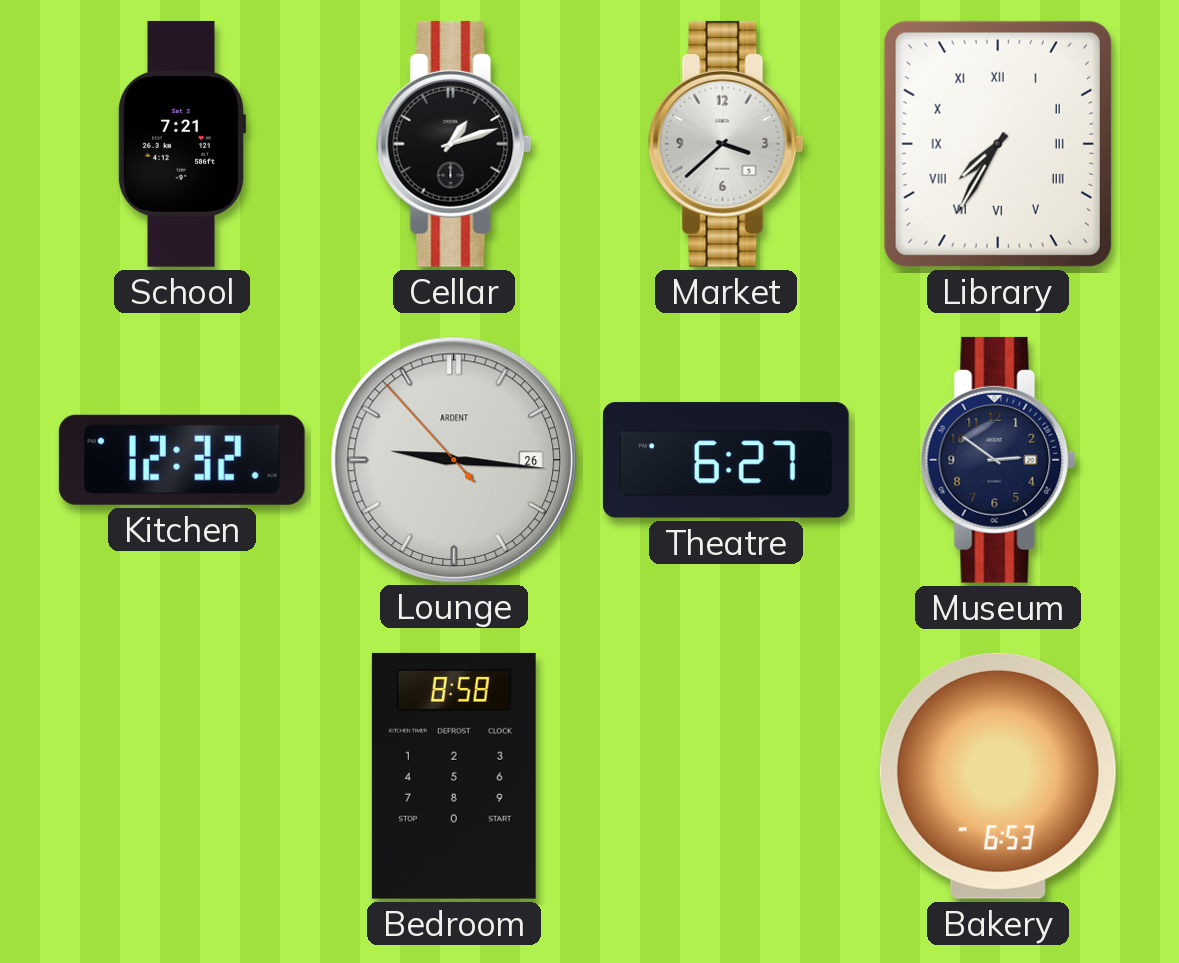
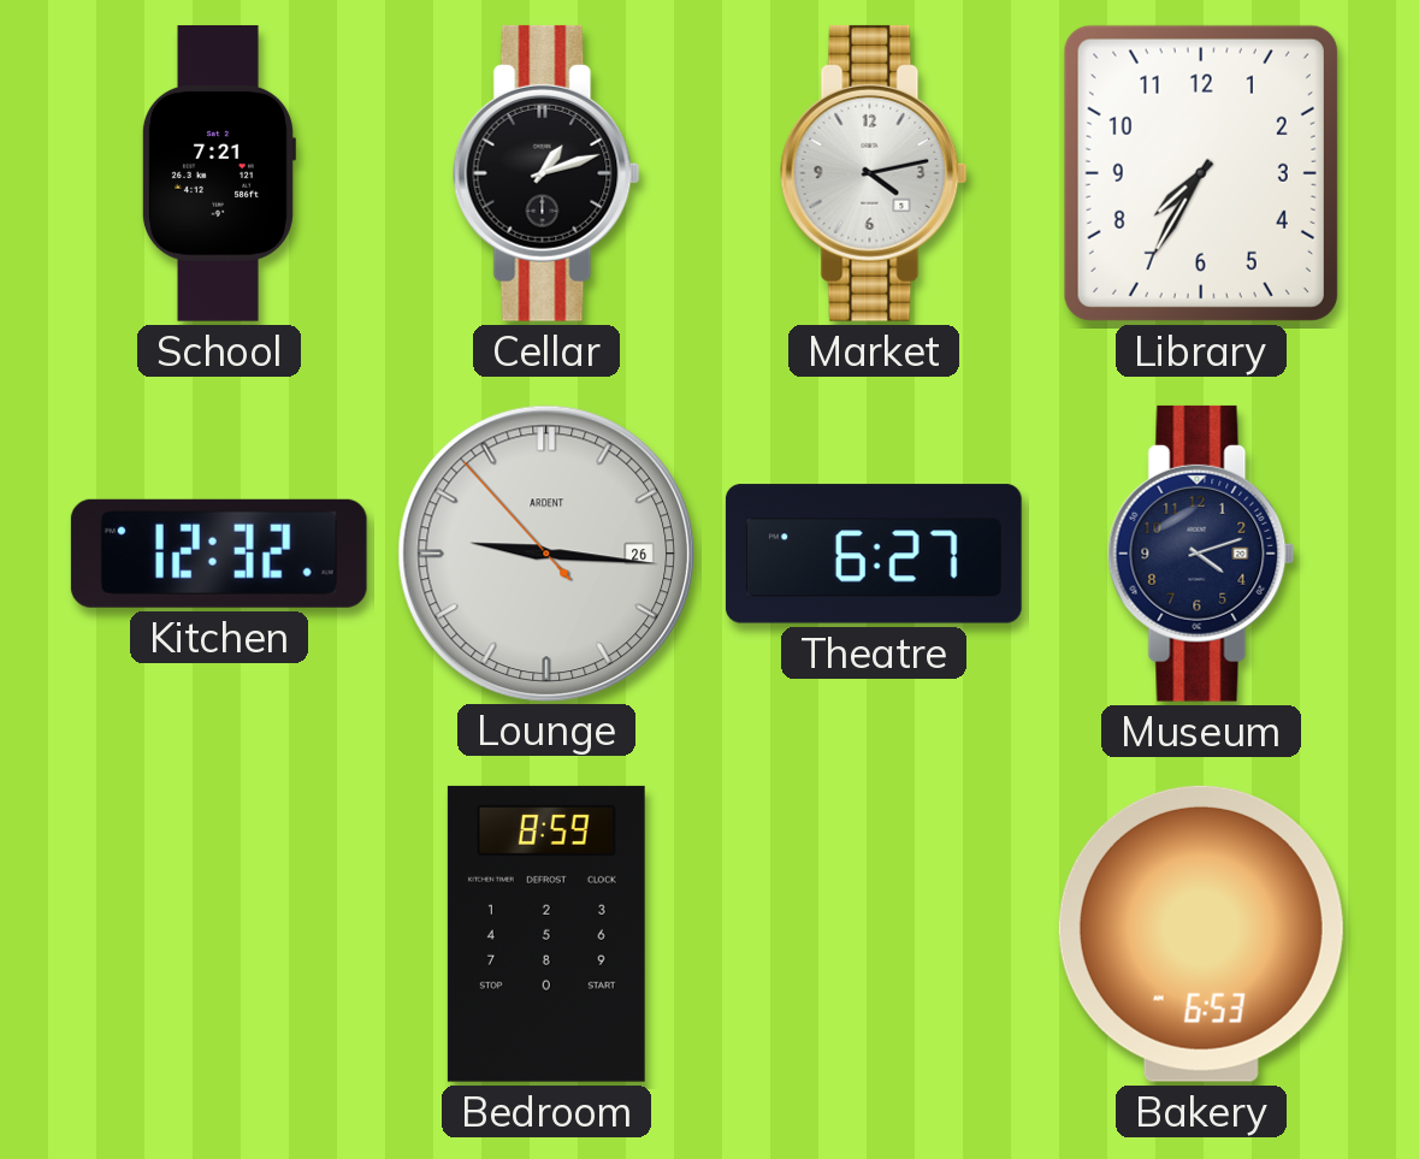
Market: 3:38 -> 4:13 (874, 173)
Library numerals: Roman -> Arabic (1201, 173)
Museum: 2:51 -> 4:12 (1201, 554)
Bedroom: 8:58 -> 8:59 (546, 934)
